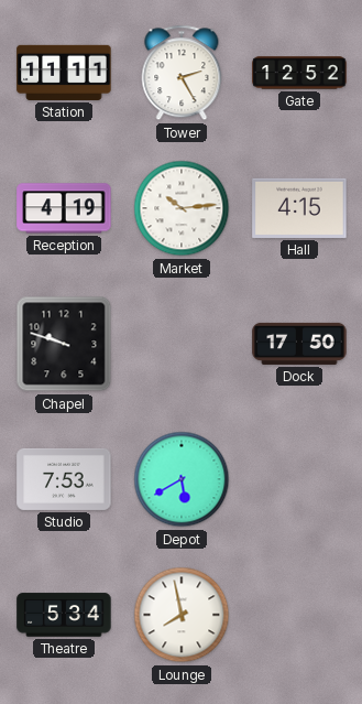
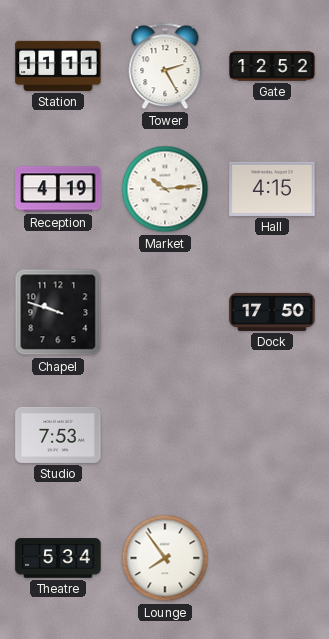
Depot: 5:40 -> none (182, 479)
Lounge: 7:58 -> 7:54 (165, 558)
